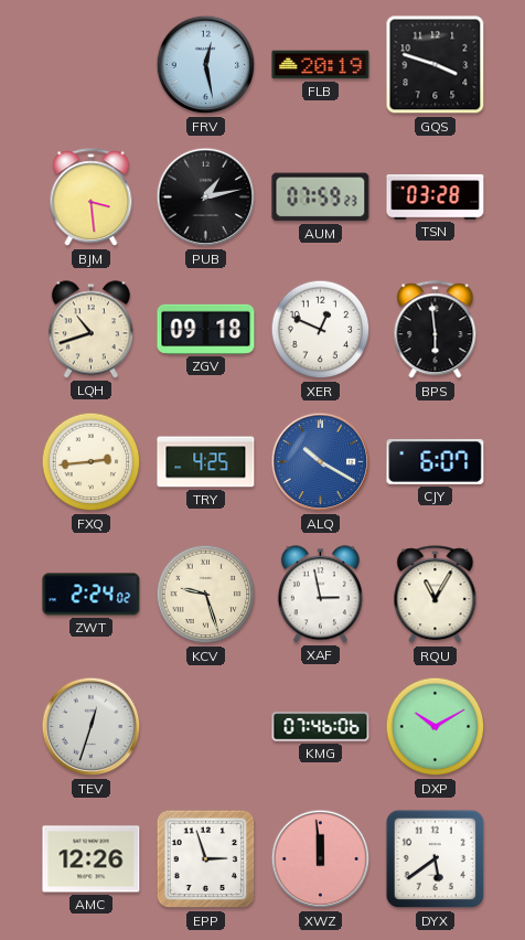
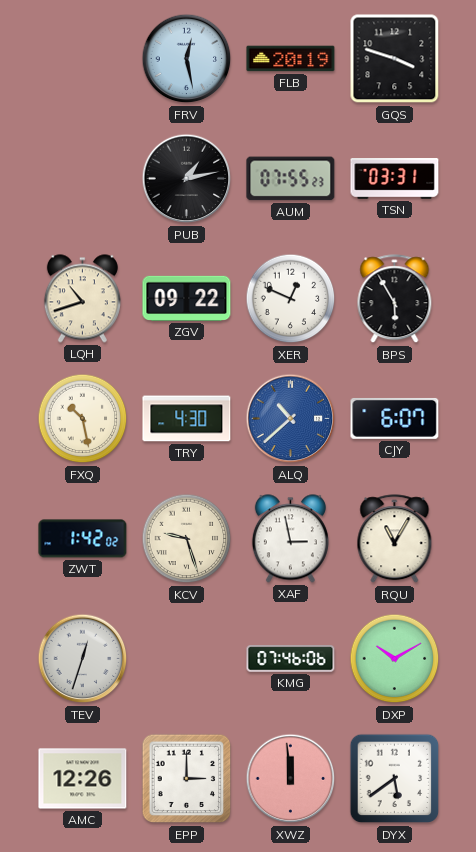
BJM: 3:29 -> none (92, 197)
AUM: 07:59 -> 07:55 (291, 179)
TSN: 03:28 -> 03:31 (395, 179)
ZGV: 09:18 -> 09:22 (187, 298)
BPS: 5:59 -> 5:55 (395, 299)
FXQ: 2:44 -> 10:28 (83, 419)
TRY: 4:25 -> 4:30 (187, 419)
ALQ: 10:20 -> 10:38 (291, 419)
ZWT: 2:24 -> 1:42 (83, 539)
EPP: 2:57 -> 3:00 (187, 779)
